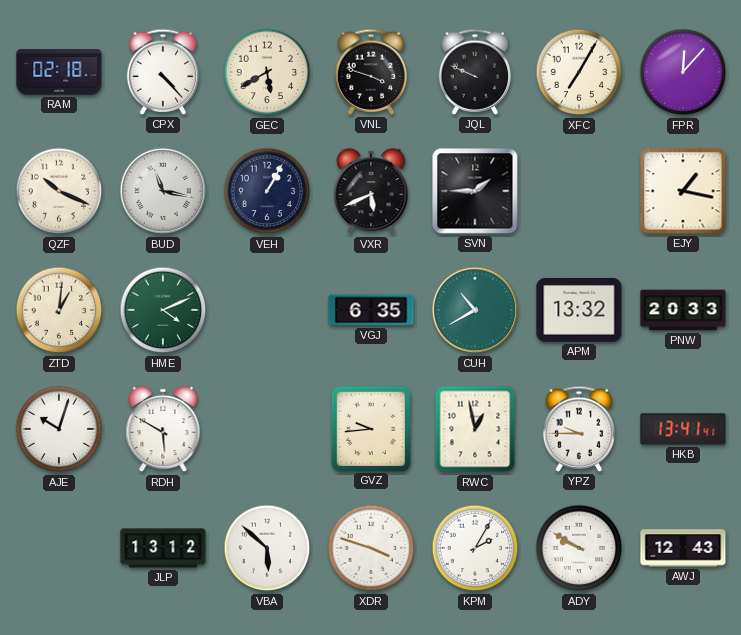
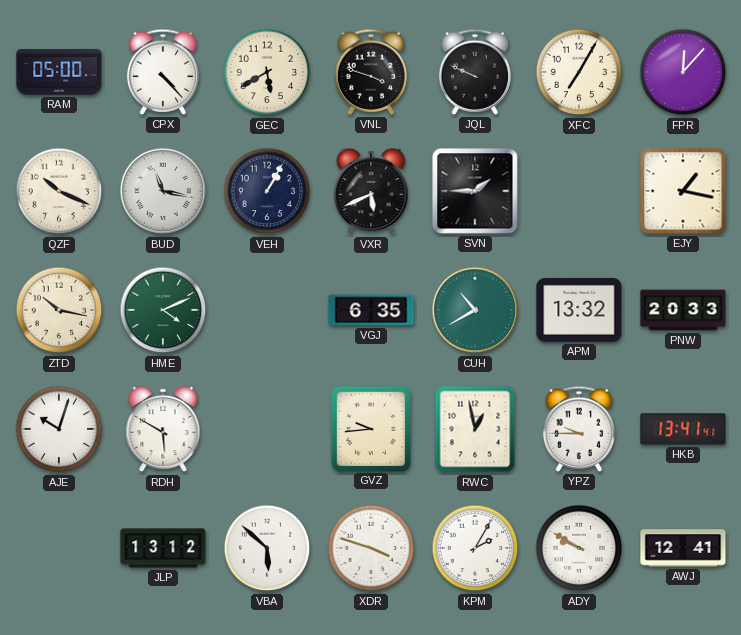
RAM: 02:18 -> 05:00 (59, 72)
ZTD: 1:01 -> 10:17 (59, 310)
AWJ: 12:43 -> 12:41 (683, 548)
